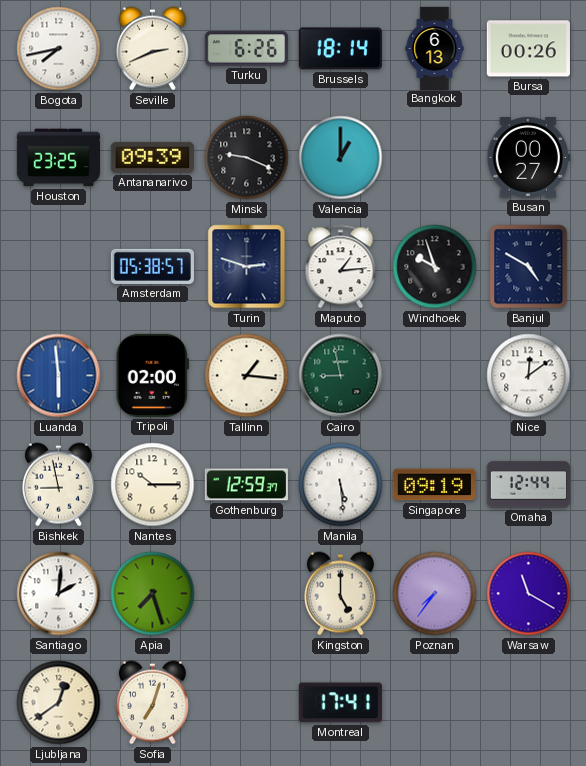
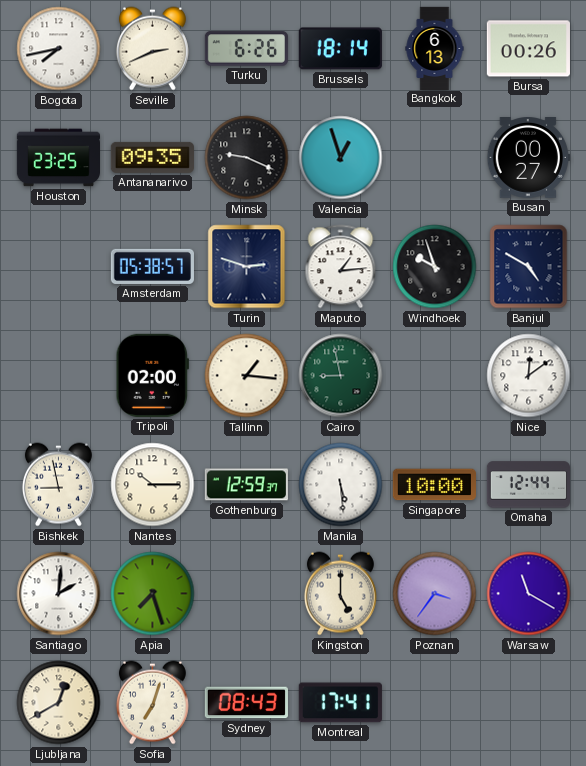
Antananarivo: 09:39 -> 09:35 (152, 157)
Valencia: 1:00 -> 12:57 (341, 158)
Luanda: 5:59 -> none (59, 376)
Singapore: 09:19 -> 10:00 (434, 485)
Poznan: 7:36 -> 3:36 (435, 594)
Ljubljana: 12:39 -> 12:40 (59, 703)
Sydney: none -> 08:43 (246, 703)
